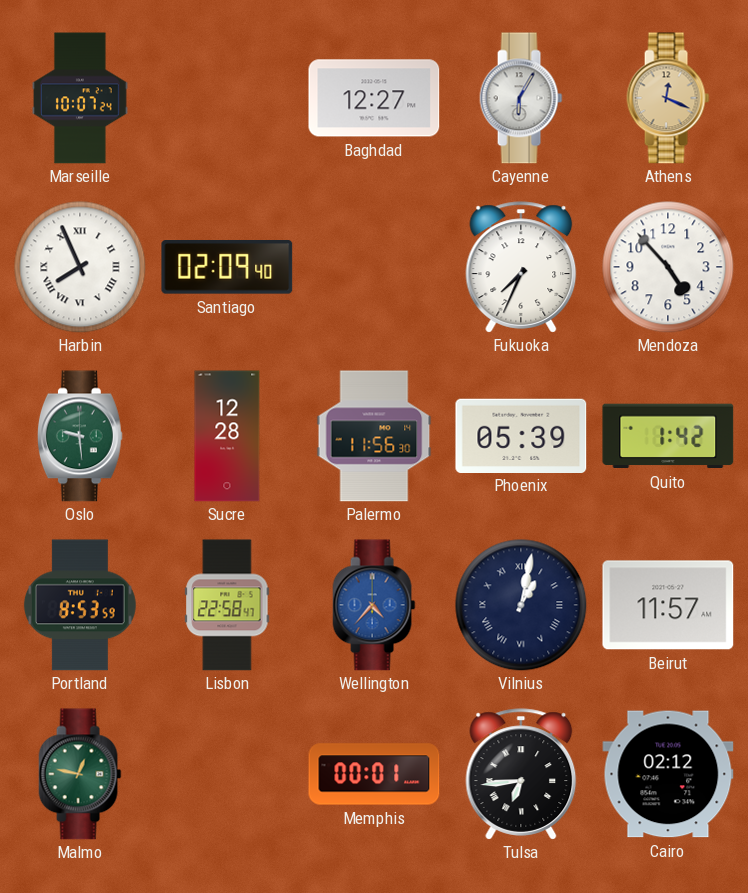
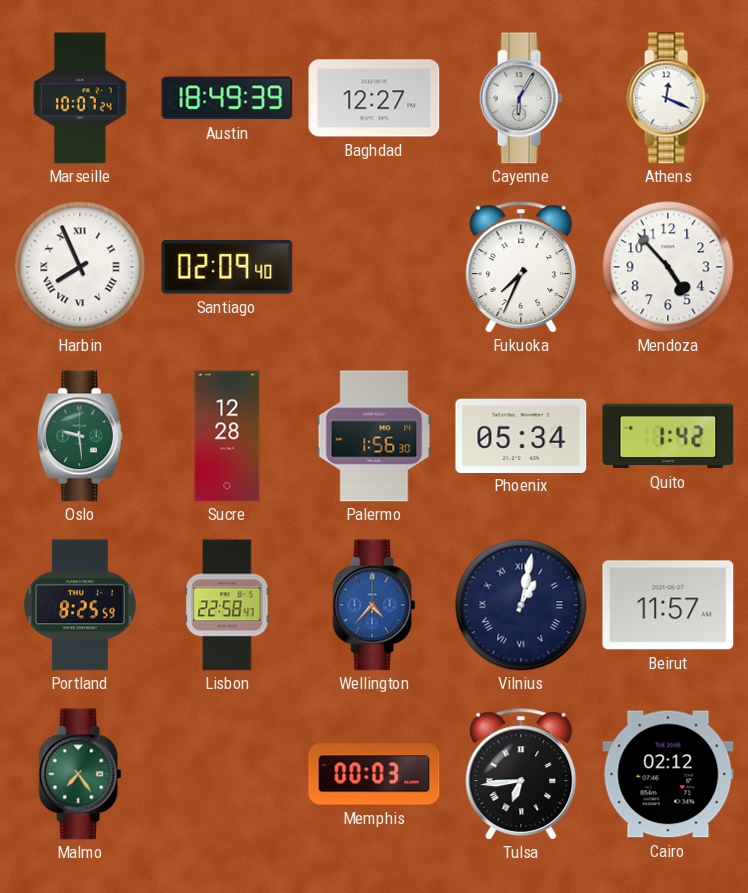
Austin: none -> 18:49 (227, 98)
Athens dial: champagne -> white (668, 98)
Palermo: 11:56 -> 1:56 (374, 436)
Phoenix: 05:39 -> 05:34 (521, 435)
Portland: 8:53 -> 8:25 (80, 605)
Malmo: 12:47 -> 7:24 (80, 774)
Memphis: 00:01 -> 00:03 (374, 774)
